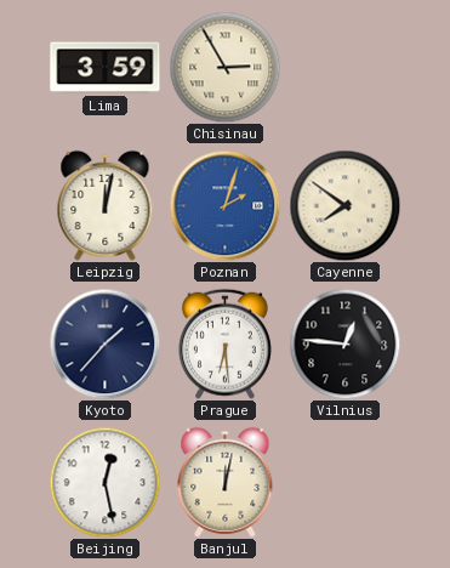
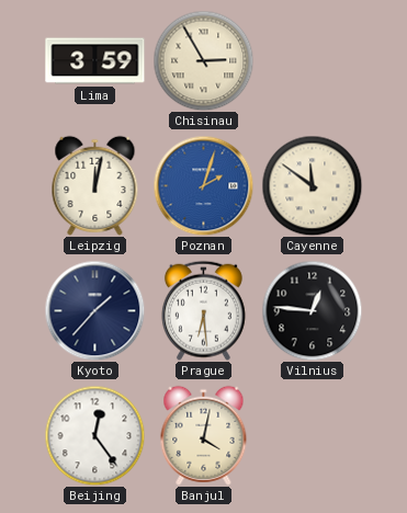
Cayenne: 7:51 -> 11:51 (312, 185)
Beijing: 12:28 -> 12:24 (94, 435)
Banjul: 12:02 -> 4:02 (204, 435)
